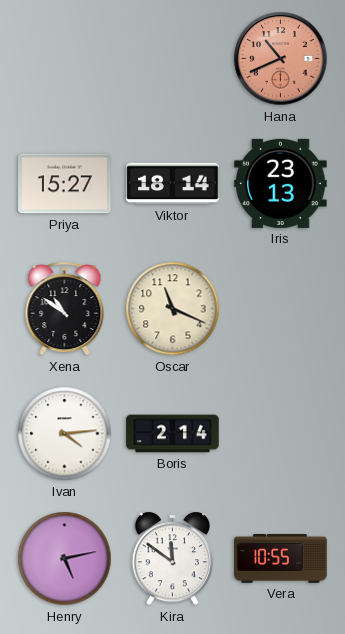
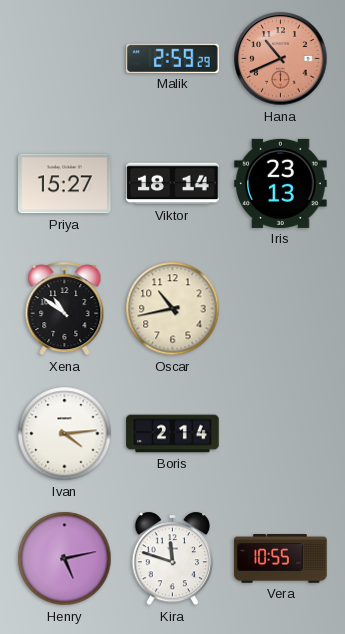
Malik: none -> 2:59 (173, 58)
Oscar: 11:19 -> 10:43 (173, 309)
Kira: 11:51 -> 11:48 (172, 559)
